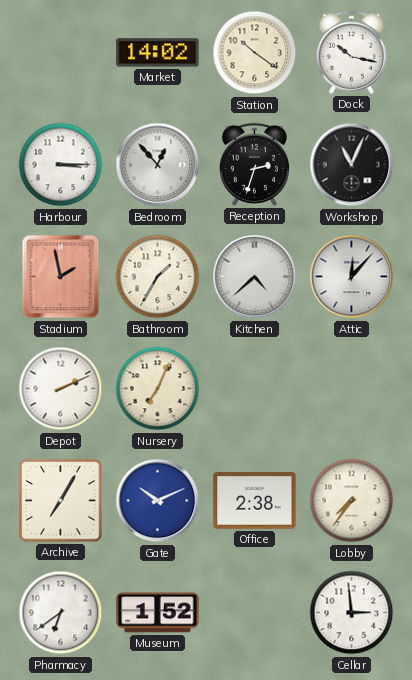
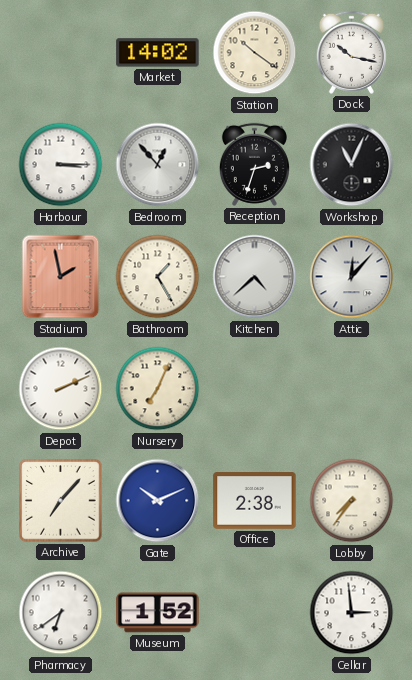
Bathroom: 1:35 -> 1:25 (158, 277)
Archive: 7:05 -> 7:07 (61, 501)
